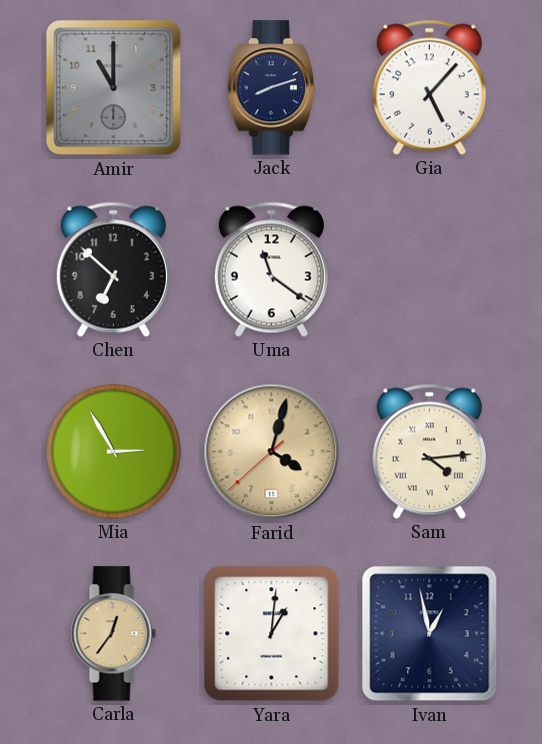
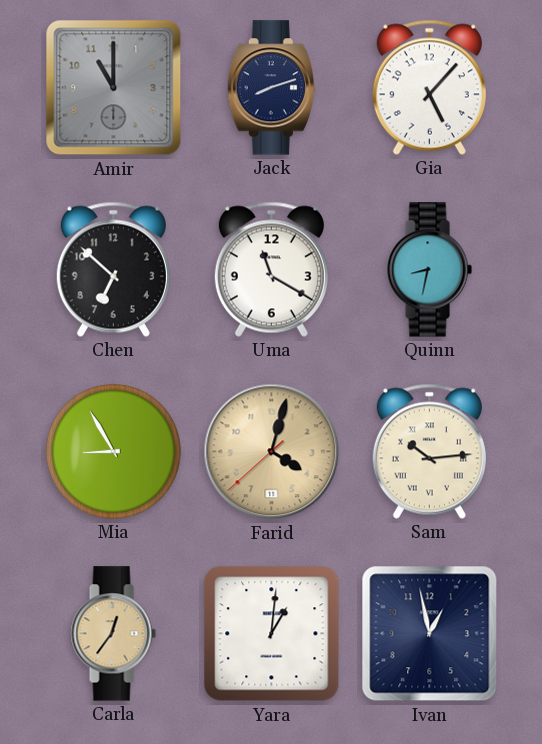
Uma: 11:21 -> 11:20 (271, 269)
Quinn: none -> 8:32 (429, 270)
Mia: 2:55 -> 8:55 (113, 451)
Sam: 4:14 -> 10:14 (429, 451)
